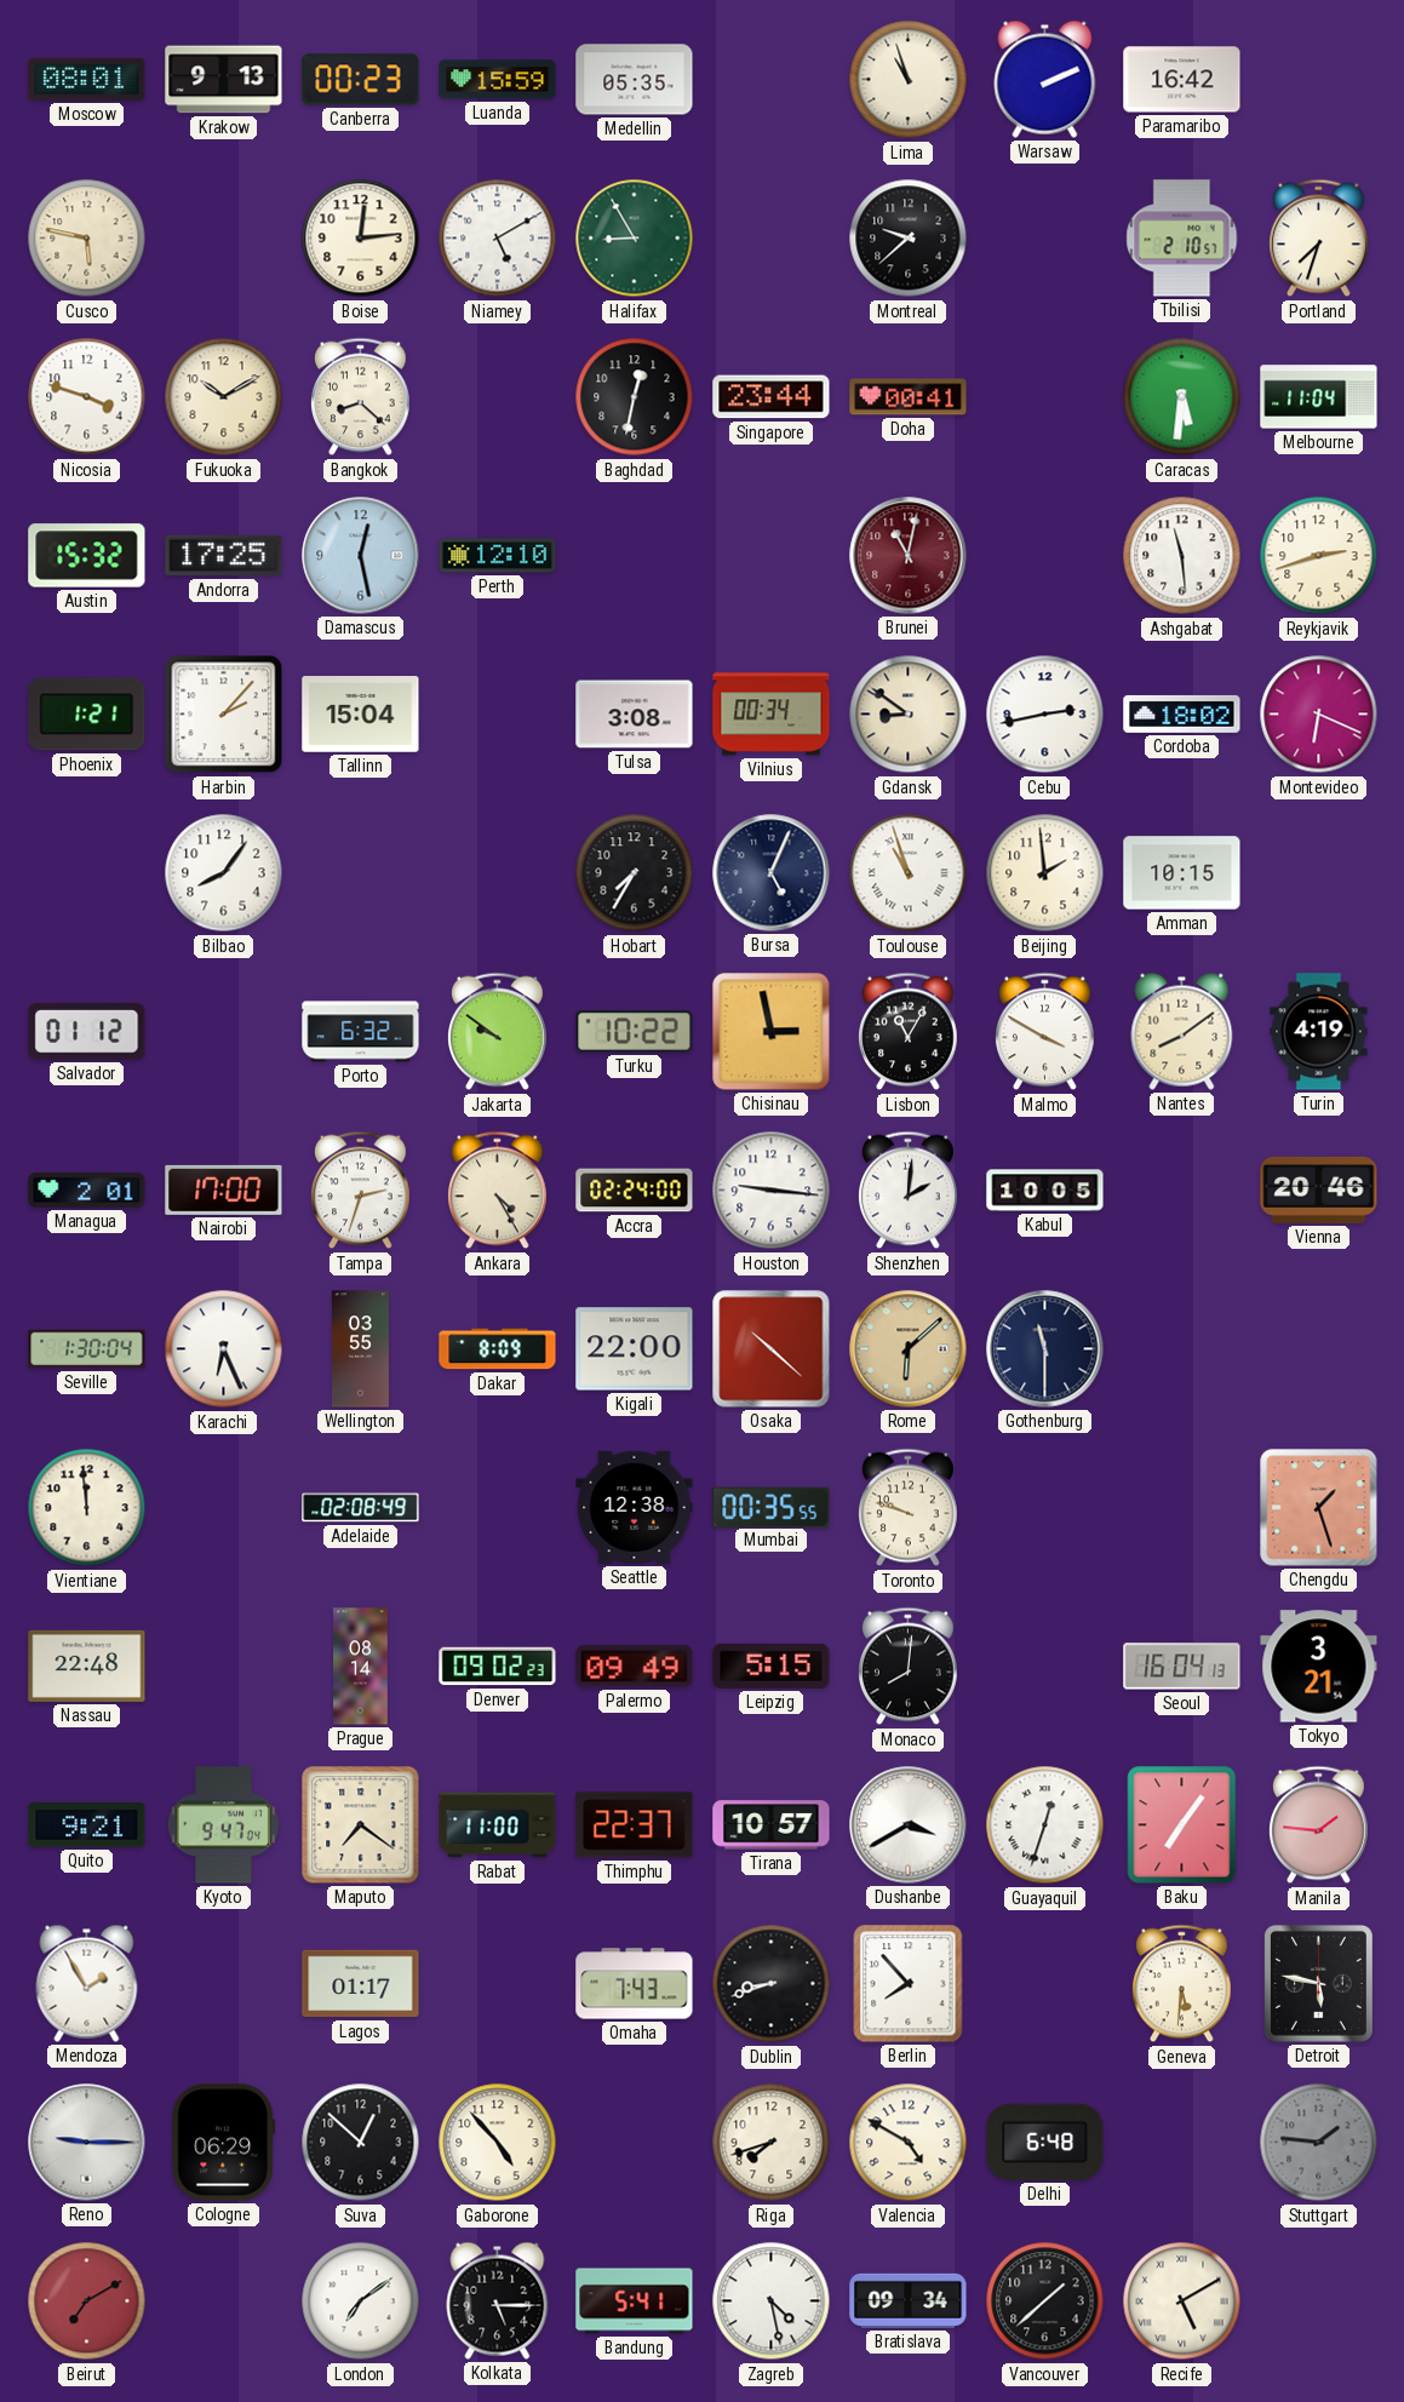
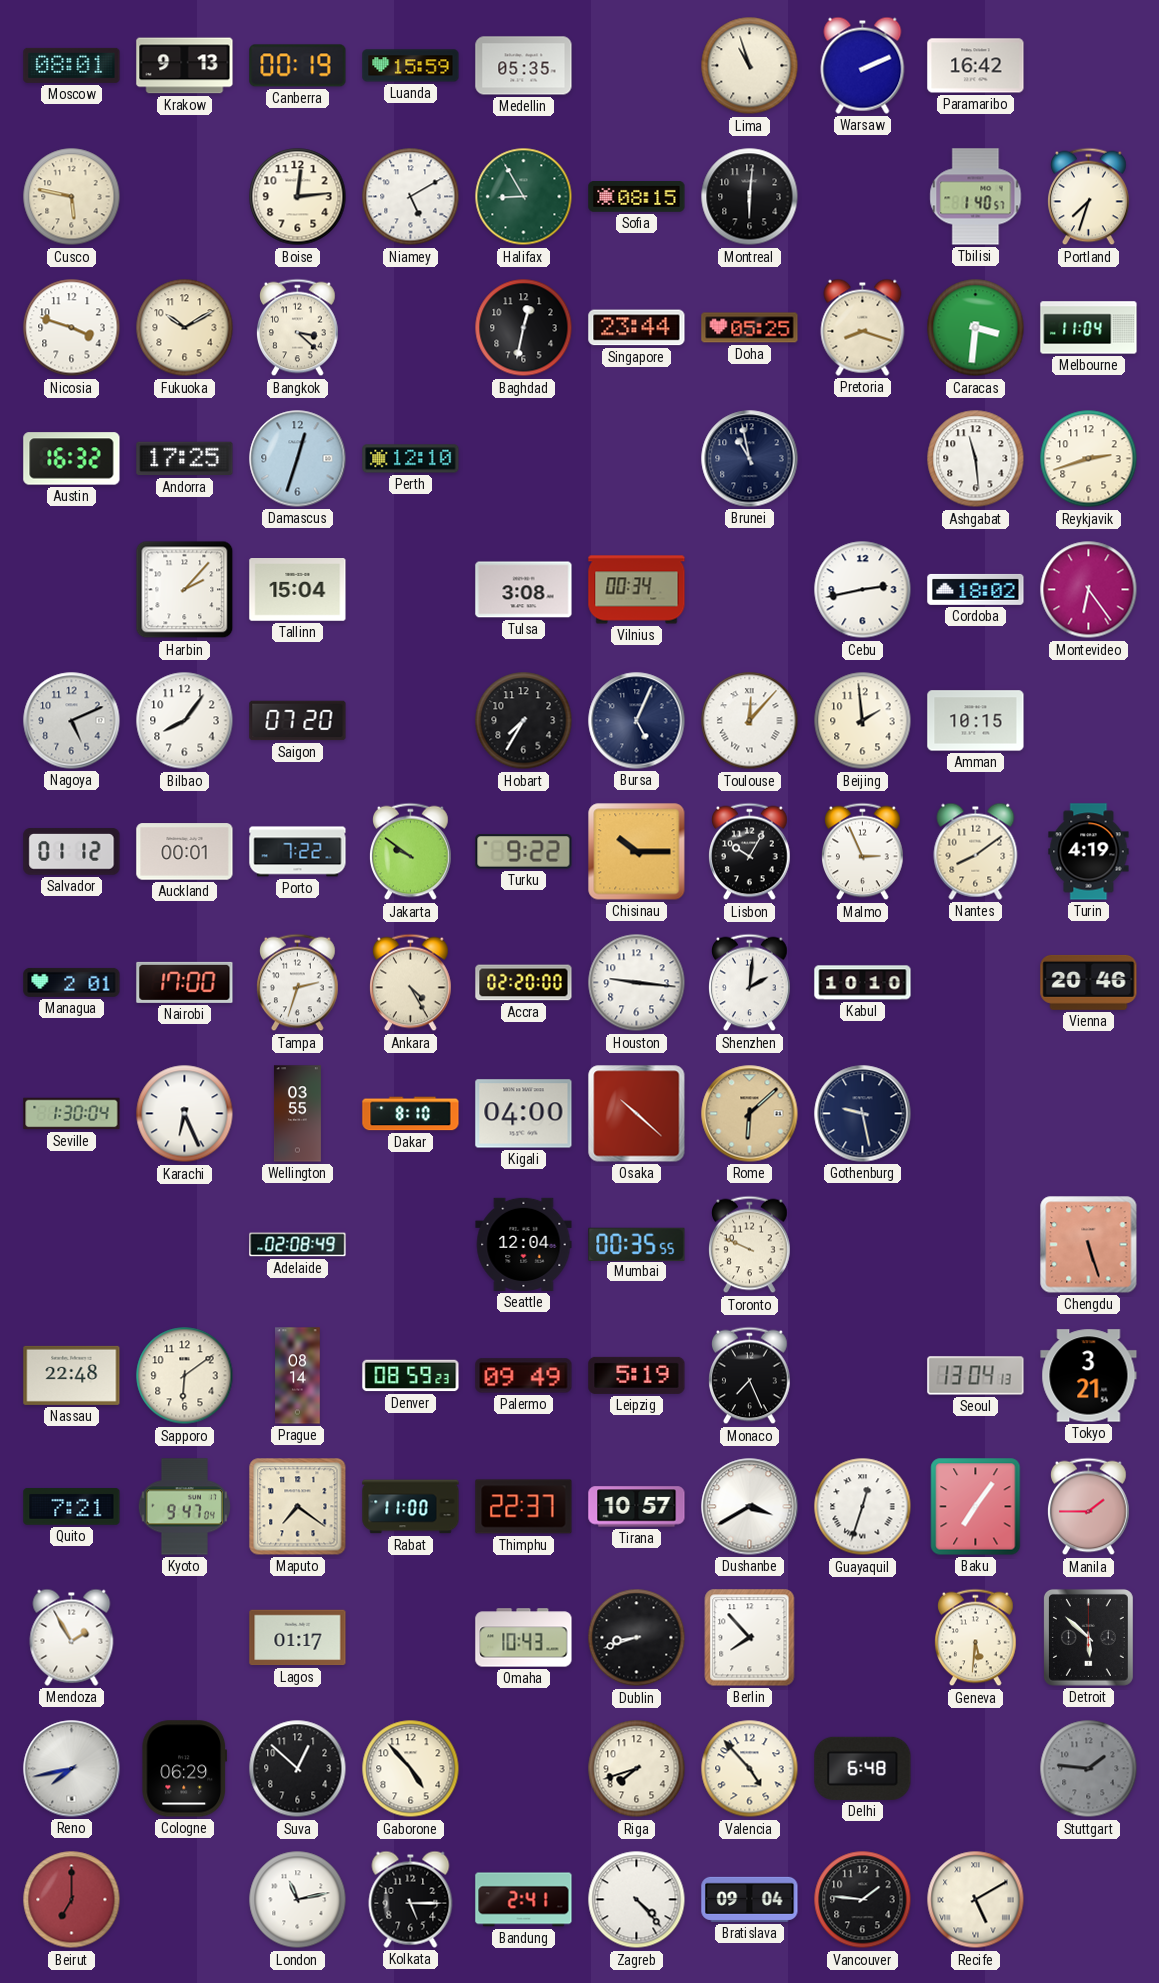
Canberra: 00:23 -> 00:19 (298, 66)
Sofia: none -> 08:15 (637, 197)
Montreal: 9:38 -> 6:01 (750, 197)
Tbilisi: 2:10 -> 1:40 (976, 197)
Bangkok: 8:22 -> 3:22 (298, 328)
Doha: 00:41 -> 05:25 (750, 328)
Pretoria: none -> 8:18 (863, 327)
Caracas: 5:31 -> 3:31 (976, 328)
Austin: 15:32 -> 16:32 (72, 459)
Damascus: 12:28 -> 12:33 (298, 459)
Brunei: 11:02 -> 10:58 (750, 459)
Brunei dial: burgundy -> navy (750, 459)
Phoenix: 1:21 -> none (87, 715)
Gdansk: 8:51 -> none (909, 715)
Montevideo: 6:19 -> 6:24 (1089, 590)
Nagoya: none -> 5:11 (72, 721)
Saigon: none -> 07:20 (298, 721)
Toulouse: 10:57 -> 12:07 (750, 721)
Auckland: none -> 00:01 (185, 852)
Porto: 6:32 -> 7:22 (298, 852)
Turku: 10:22 -> 9:22 (524, 852)
Chisinau: 2:58 -> 10:15 (637, 852)
Lisbon: 11:05 -> 10:05 (750, 852)
Malmo: 3:50 -> 2:56 (863, 852)
Accra: 02:24 -> 02:20 (524, 983)
Kabul: 10:05 -> 10:10 (863, 983)
Dakar: 8:09 -> 8:10 (411, 1114)
Kigali: 22:00 -> 04:00 (524, 1114)
Gothenburg: 11:30 -> 9:28 (863, 1114)
Vientiane: 11:59 -> none (87, 1508)
Seattle: 12:38 -> 12:04 (524, 1244)
Toronto: 9:48 -> 9:49 (750, 1245)
Chengdu: 1:27 -> 5:27 (1089, 1245)
Sapporo: none -> 6:09 (185, 1376)
Denver: 09:02 -> 08:59 (411, 1376)
Leipzig: 5:15 -> 5:19 (637, 1375)
Monaco: 8:01 -> 7:26 (750, 1376)
Seoul: 16:04 -> 13:04 (976, 1376)
Quito: 9:21 -> 7:21 (72, 1507)
Manila: 1:46 -> 1:45 (1089, 1507)
Omaha: 7:43 -> 10:43 (524, 1638)
Detroit: 5:47 -> 5:52 (1088, 1637)
Reno: 9:15 -> 7:43 (72, 1769)
Valencia: 4:50 -> 4:53 (750, 1769)
Beirut: 7:10 -> 7:00 (72, 1900)
London: 7:09 -> 11:13 (298, 1900)
Bandung: 5:41 -> 2:41 (524, 1900)
Zagreb: 4:28 -> 4:23 (637, 1900)
Bratislava: 09:34 -> 09:04 (750, 1899)
Vancouver: 1:38 -> 1:46 (863, 1900)
